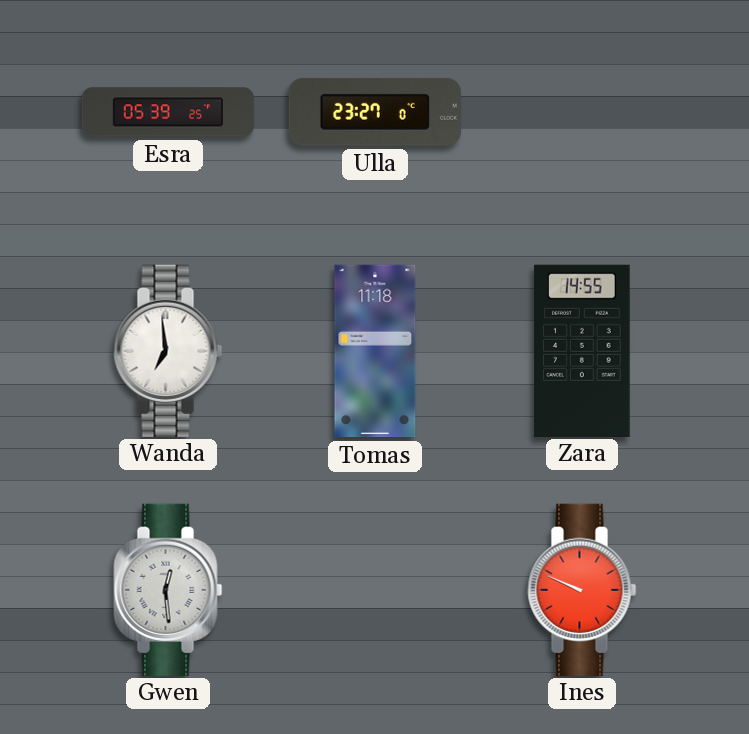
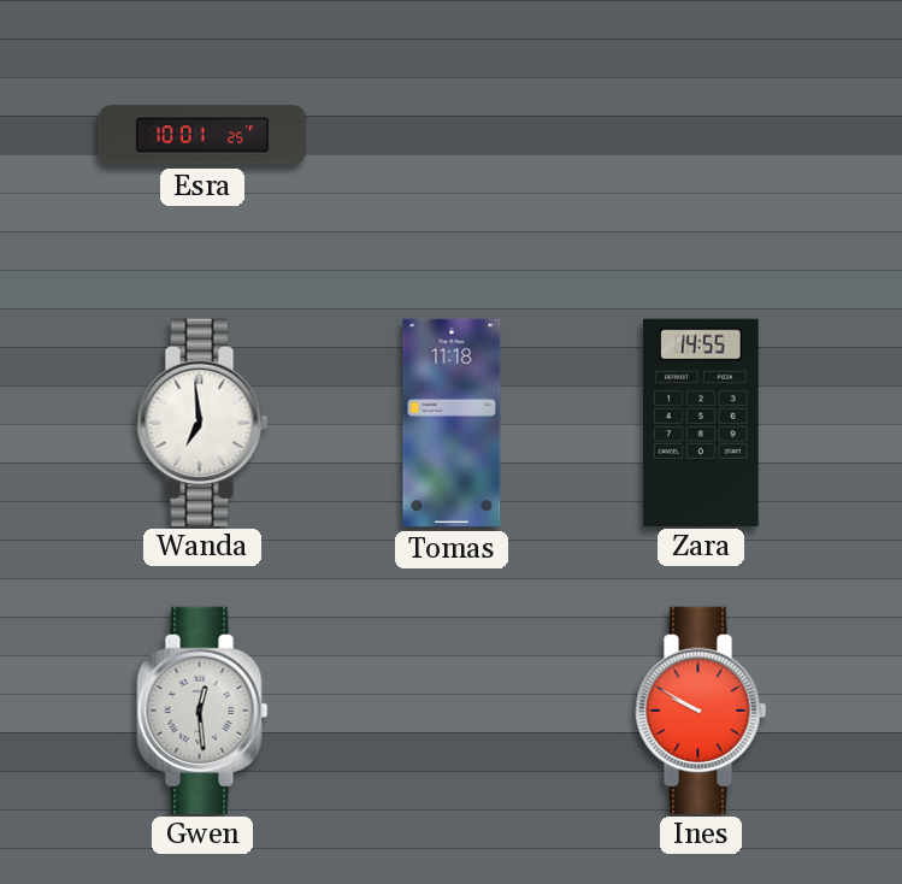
Esra: 05:39 -> 10:01 (202, 135)
Ulla: 23:27 -> none (375, 112)
Ines: 9:49 -> 9:50 (701, 709)
